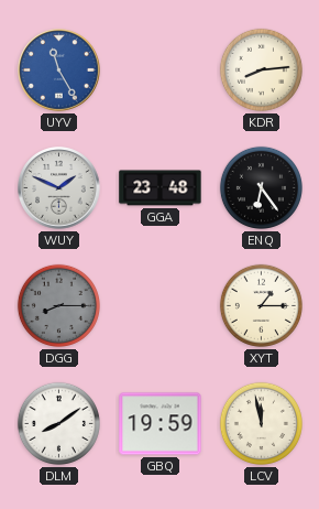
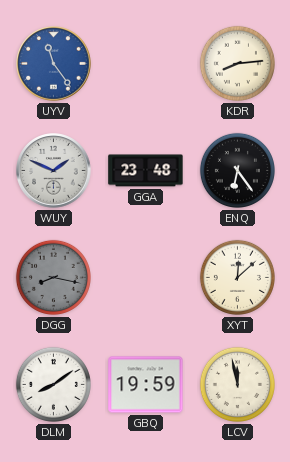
UYV: 11:25 -> 11:24 (54, 64)
DGG: 8:15 -> 8:17 (53, 277)
XYT: 1:15 -> 12:08 (237, 277)
